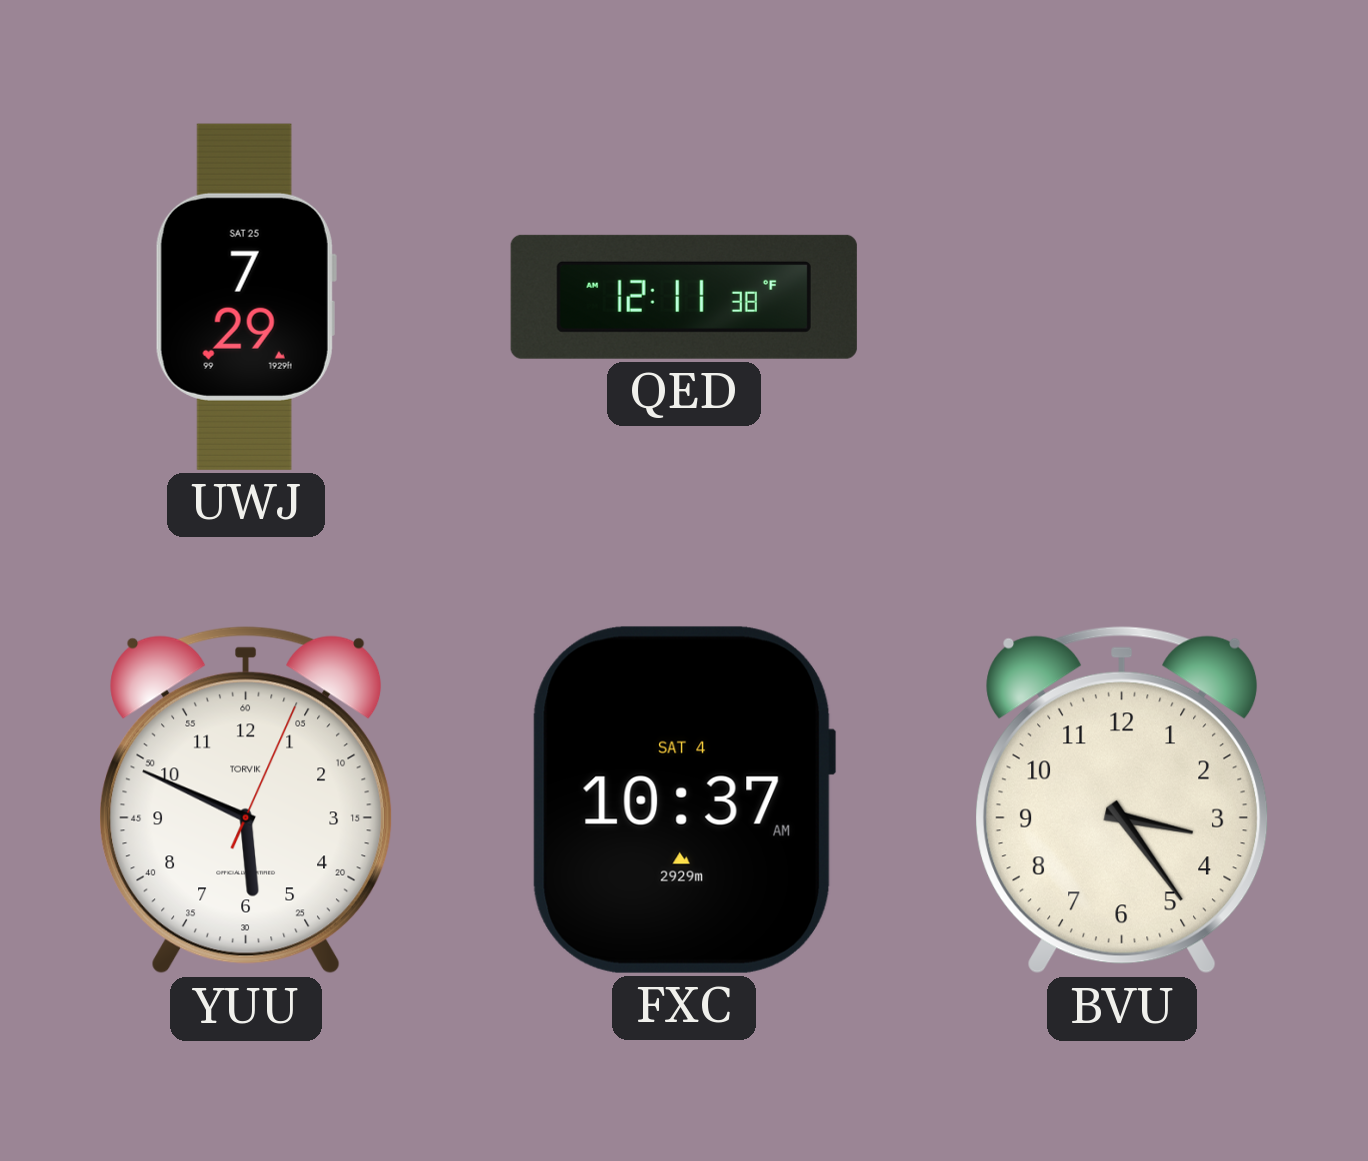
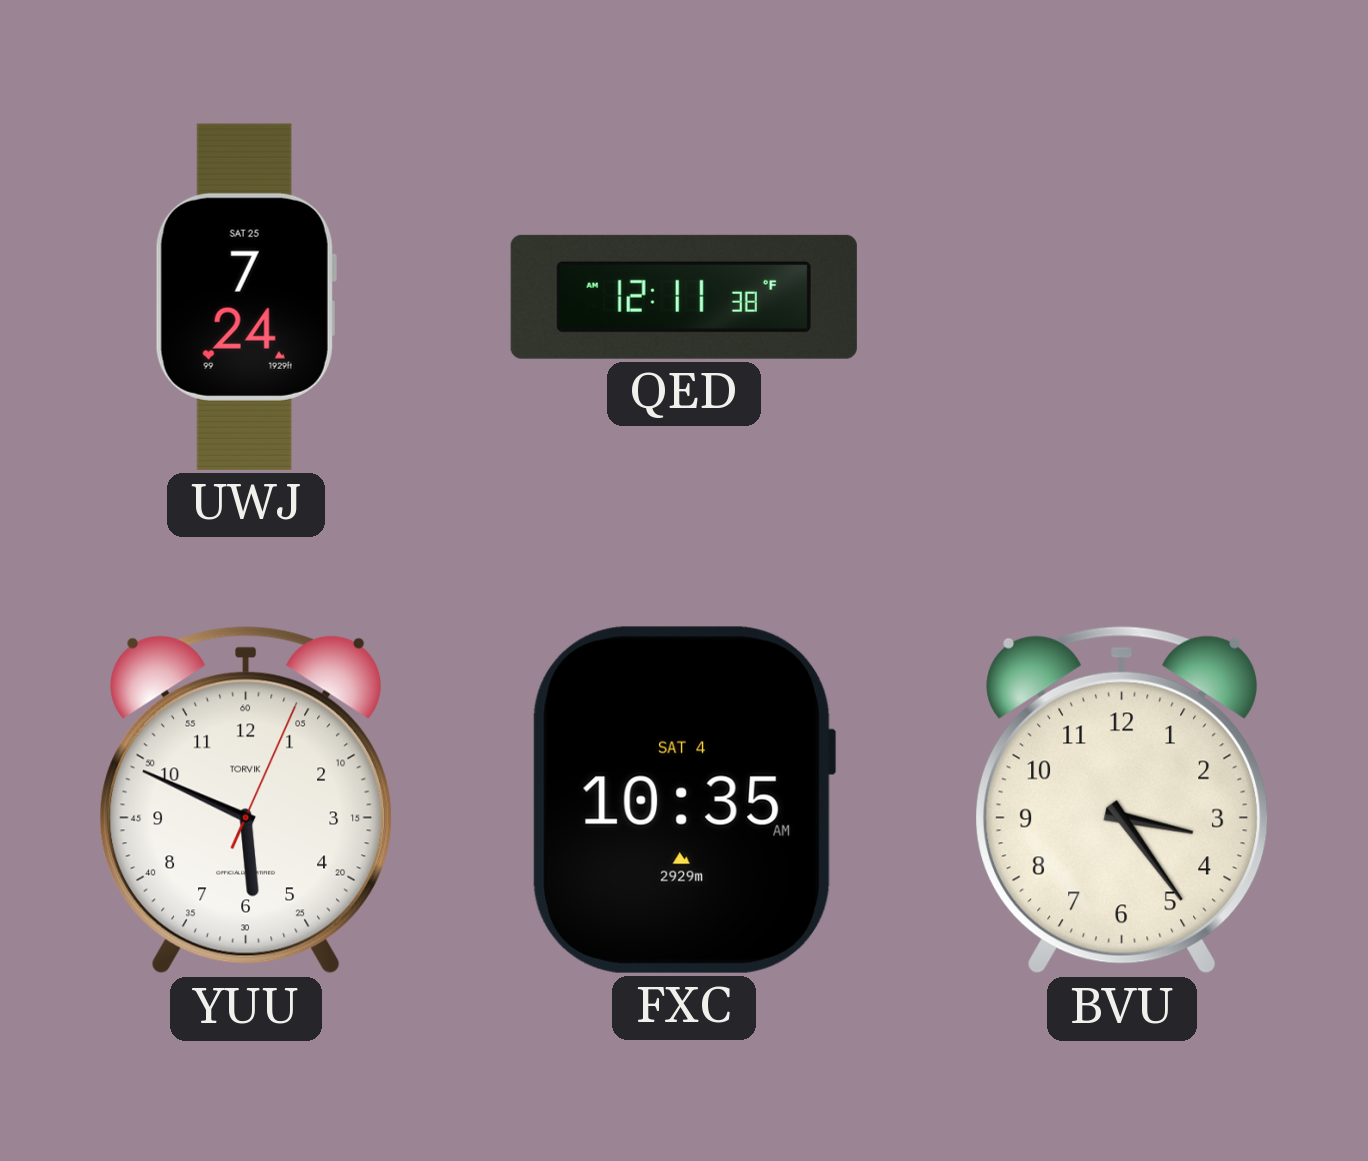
UWJ: 7:29 -> 7:24 (246, 297)
FXC: 10:37 -> 10:35 (684, 800)
